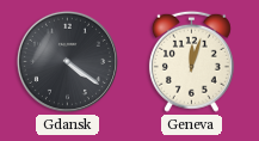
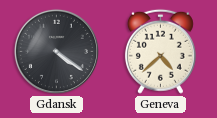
Geneva: 12:03 -> 4:38 (160, 51)
